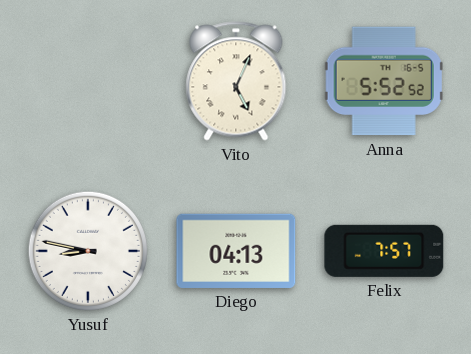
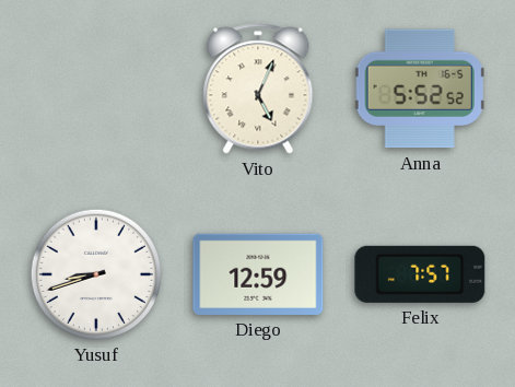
Yusuf: 8:47 -> 8:42 (96, 274)
Diego: 04:13 -> 12:59 (258, 274)
